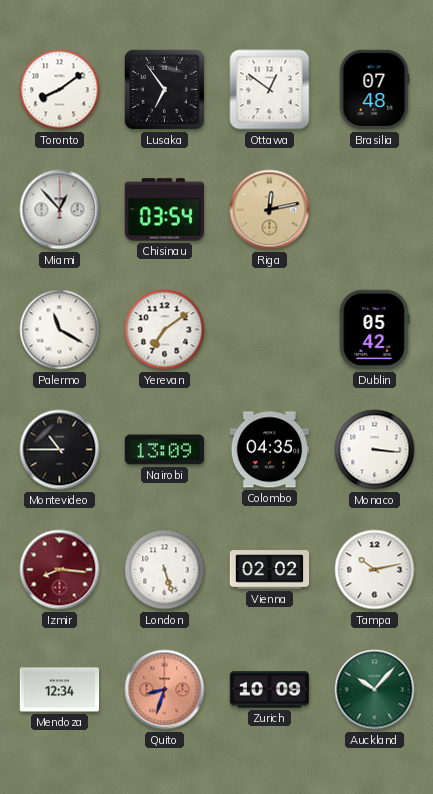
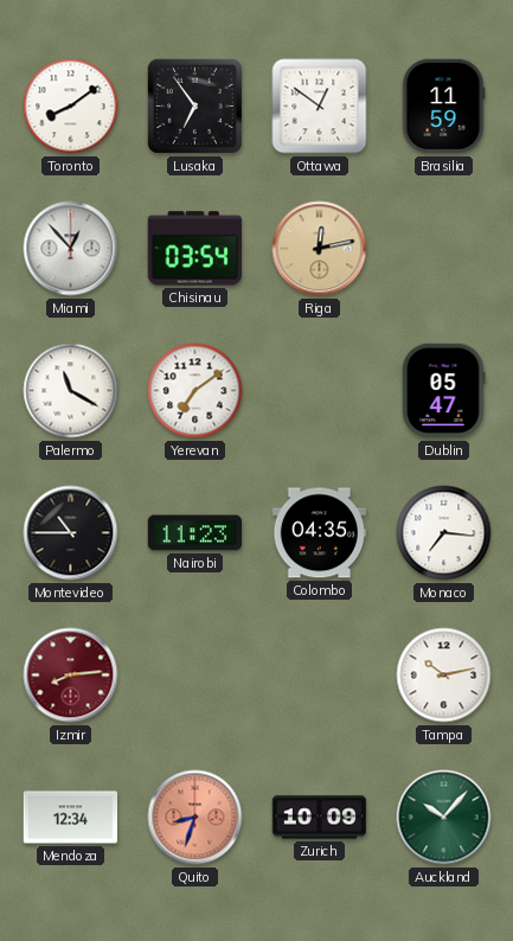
Brasilia: 07:48 -> 11:59 (443, 107)
Dublin: 05:42 -> 05:47 (444, 391)
Nairobi: 13:09 -> 11:23 (195, 533)
Monaco: 3:16 -> 7:16 (444, 533)
Izmir: 8:16 -> 8:14 (71, 676)
London: 5:27 -> none (165, 570)
Vienna: 02:02 -> none (270, 570)
